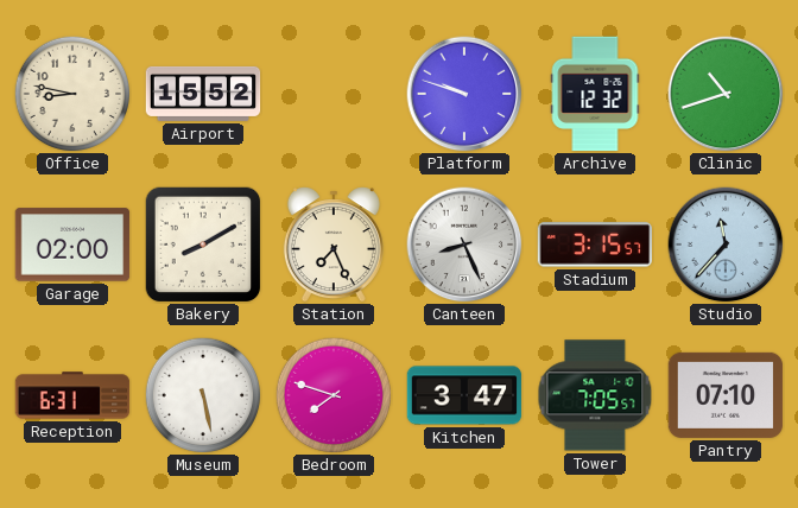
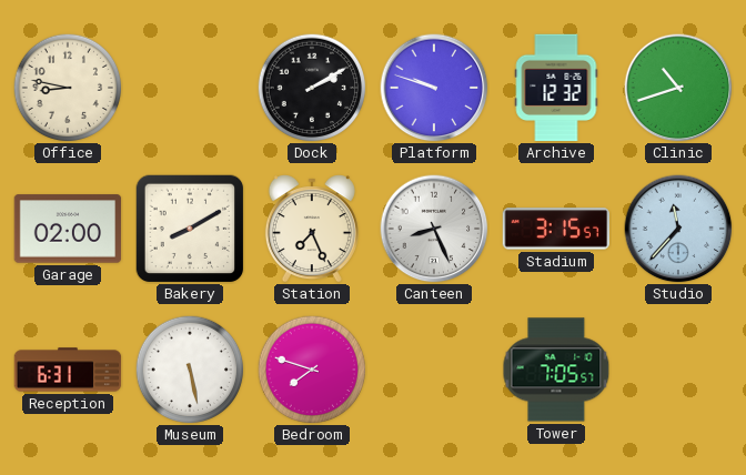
Airport: 15:52 -> none (203, 94)
Dock: none -> 2:10 (312, 88)
Kitchen: 3:47 -> none (464, 395)
Pantry: 07:10 -> none (726, 395)
